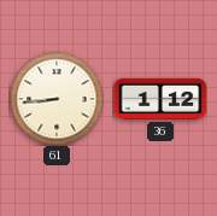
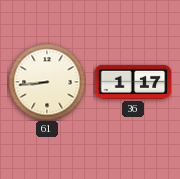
36: 1:12 -> 1:17 (133, 82)
